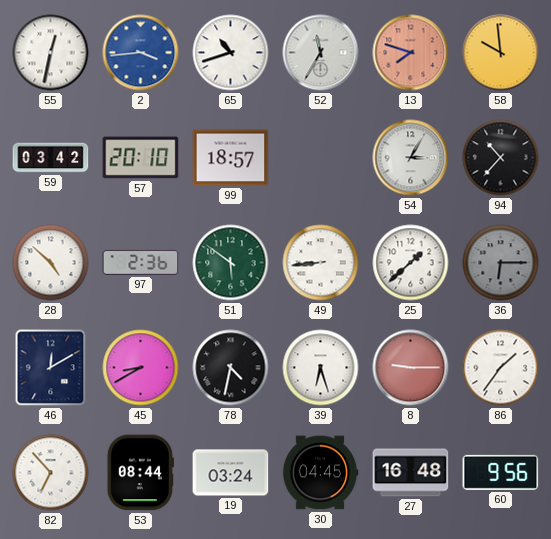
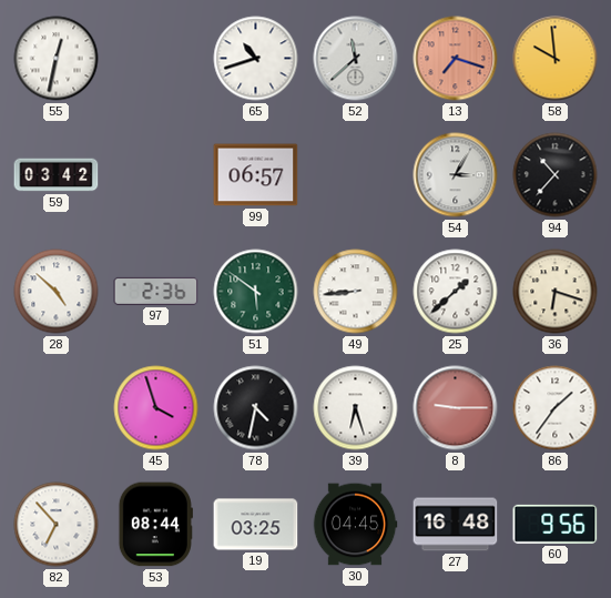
2: 3:44 -> none (141, 53)
52: 11:35 -> 11:38 (356, 59)
13: 7:48 -> 7:18 (456, 59)
57: 20:10 -> none (141, 158)
99: 18:57 -> 06:57 (256, 175)
36: 6:15 -> 6:18 (556, 292)
36 dial: grey -> cream (556, 292)
46: 12:10 -> none (51, 368)
45: 8:40 -> 3:57 (156, 408)
19: 03:24 -> 03:25 (256, 525)
